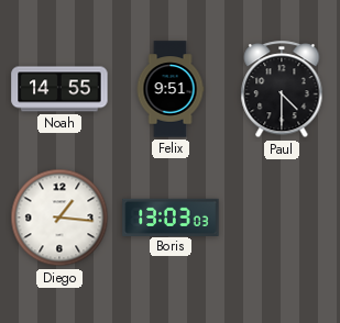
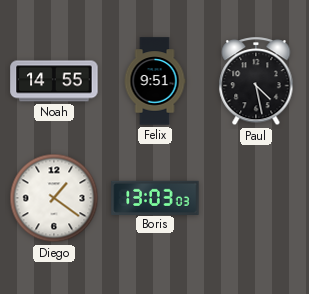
Paul: 4:30 -> 4:28 (256, 82)
Diego: 1:16 -> 1:21 (54, 198)
